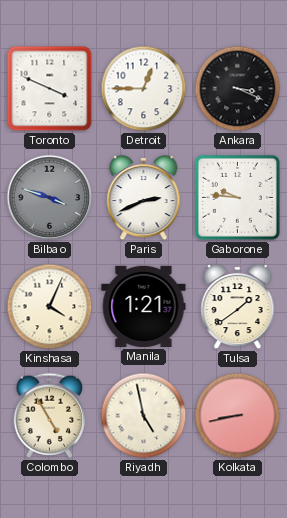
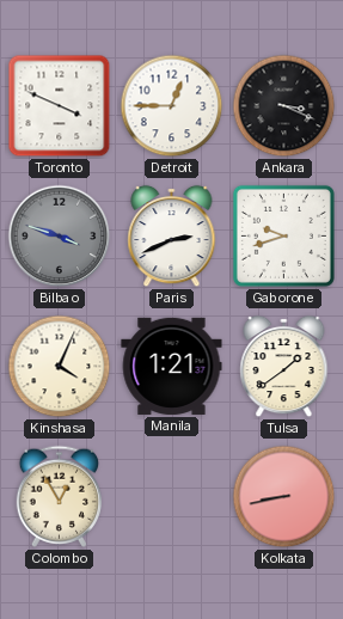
Gaborone: 9:46 -> 9:42 (283, 235)
Colombo: 4:55 -> 12:55 (59, 496)
Riyadh: 4:58 -> none (144, 416)
